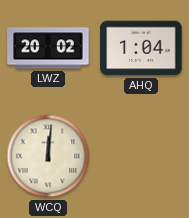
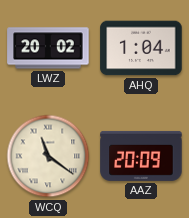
WCQ: 12:01 -> 11:21 (48, 156)
AAZ: none -> 20:09 (141, 156)
